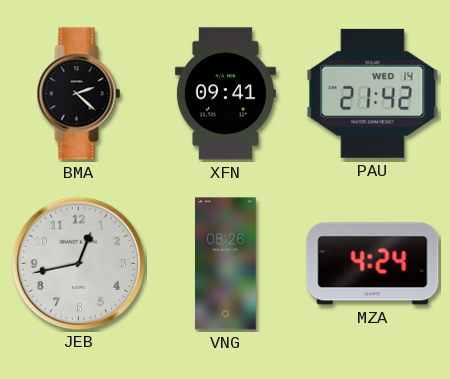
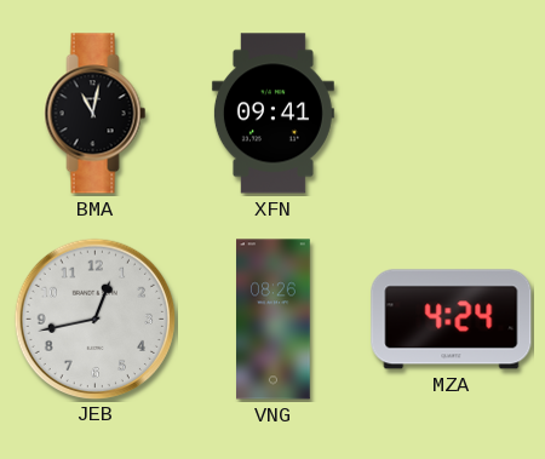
BMA: 2:22 -> 11:02 (96, 114)
PAU: 21:42 -> none (373, 93)
